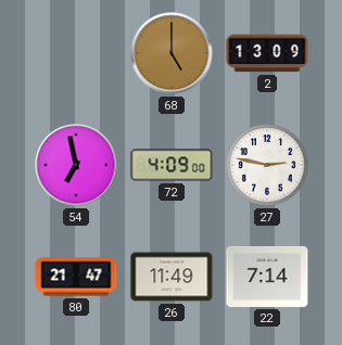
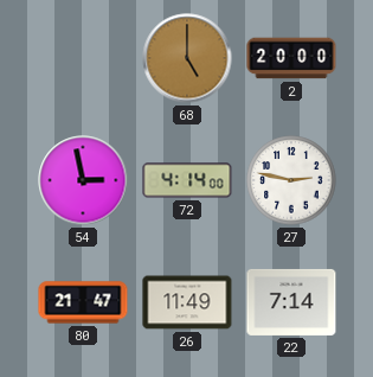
2: 13:09 -> 20:00 (291, 58)
54: 6:58 -> 2:58 (83, 180)
72: 4:09 -> 4:14 (187, 180)
